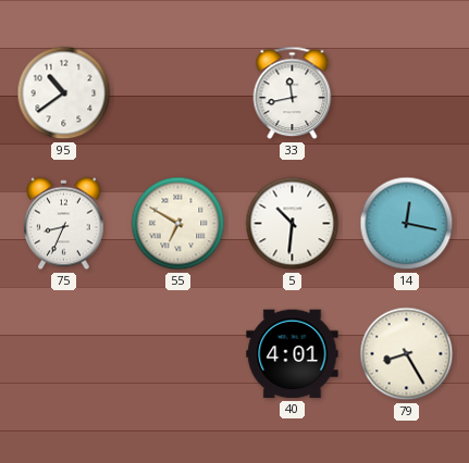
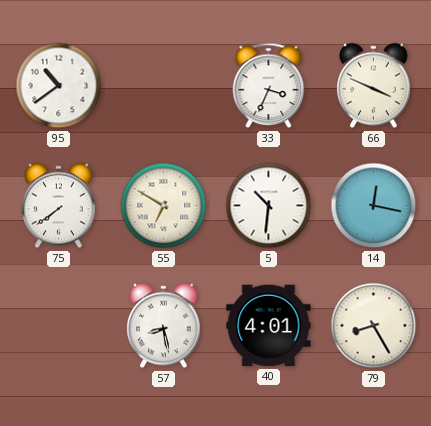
33: 11:43 -> 3:34 (269, 86)
66: none -> 3:49 (374, 86)
75: 8:34 -> 7:39 (59, 206)
57: none -> 8:28 (164, 326)
